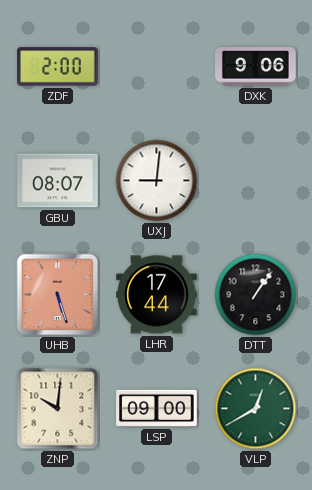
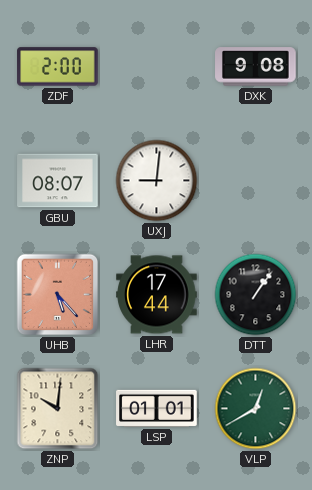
DXK: 9:06 -> 9:08 (256, 67)
UHB: 5:27 -> 5:23 (58, 295)
LSP: 09:00 -> 01:01 (157, 408)
